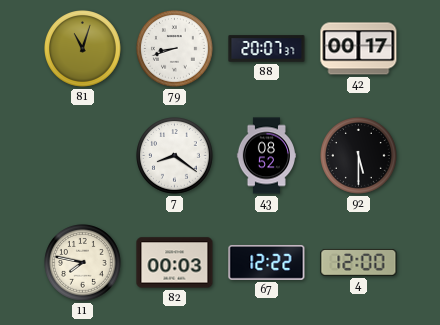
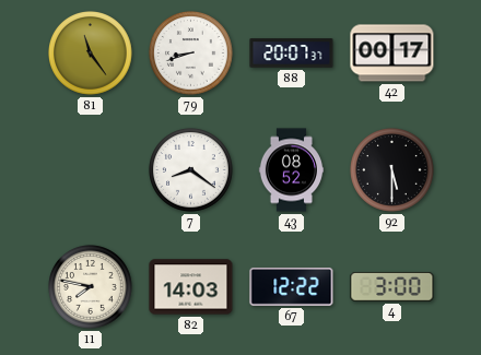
81: 11:03 -> 11:24 (91, 54)
82: 00:03 -> 14:03 (191, 287)
4: 12:00 -> 3:00 (392, 287)
